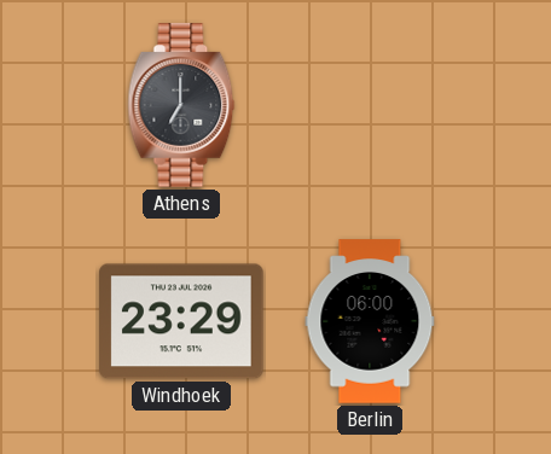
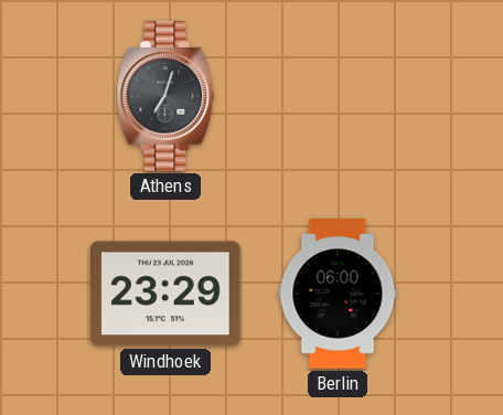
Athens: 7:00 -> 7:03 (165, 96)
